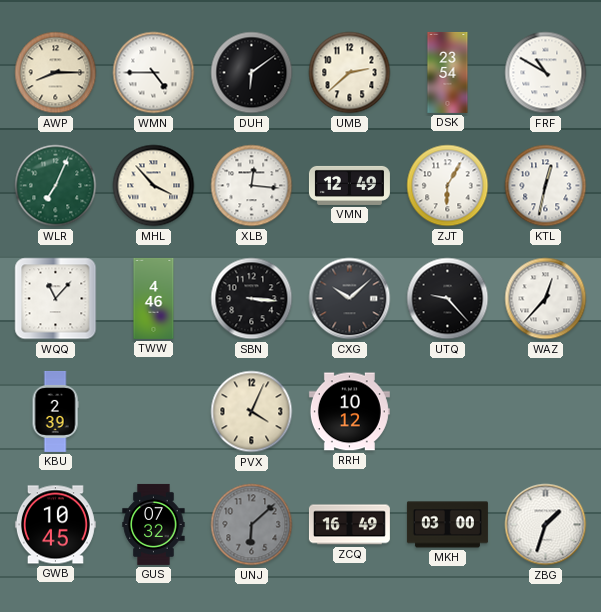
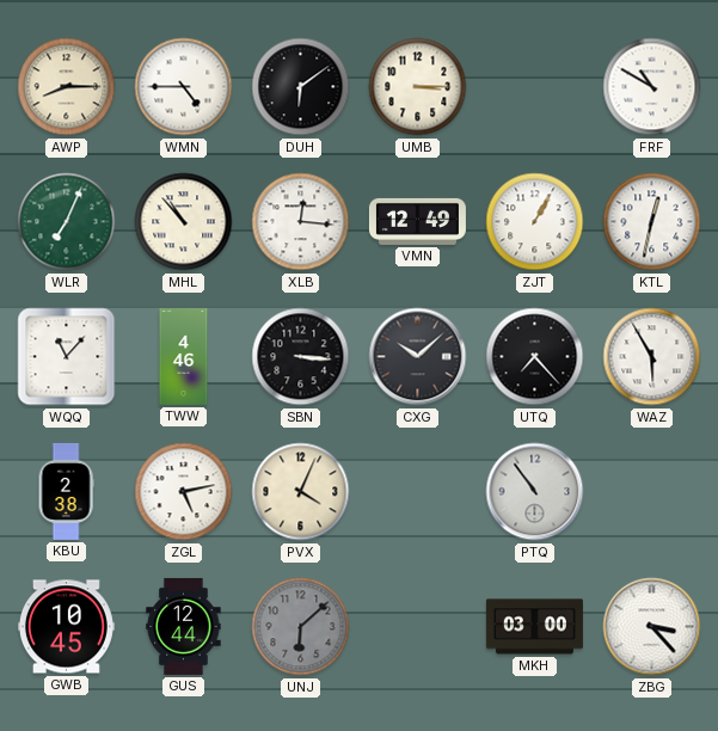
UMB: 2:38 -> 3:15 (418, 87)
DSK: 23:54 -> none (448, 72)
MHL: 3:53 -> 10:53 (184, 222)
ZJT: 6:05 -> 1:05 (535, 222)
UTQ: 9:23 -> 7:23 (535, 357)
WAZ: 12:37 -> 5:55 (652, 357)
KBU: 2:39 -> 2:38 (66, 491)
ZGL: none -> 5:13 (184, 492)
RRH: 10:12 -> none (349, 412)
PTQ: none -> 10:54 (535, 492)
GUS: 07:32 -> 12:44 (184, 626)
ZCQ: 16:49 -> none (349, 525)
ZBG: 1:33 -> 3:23 (652, 627)
